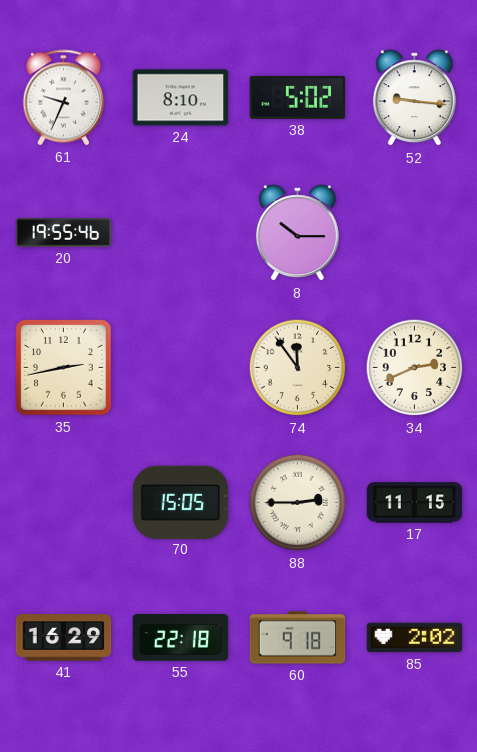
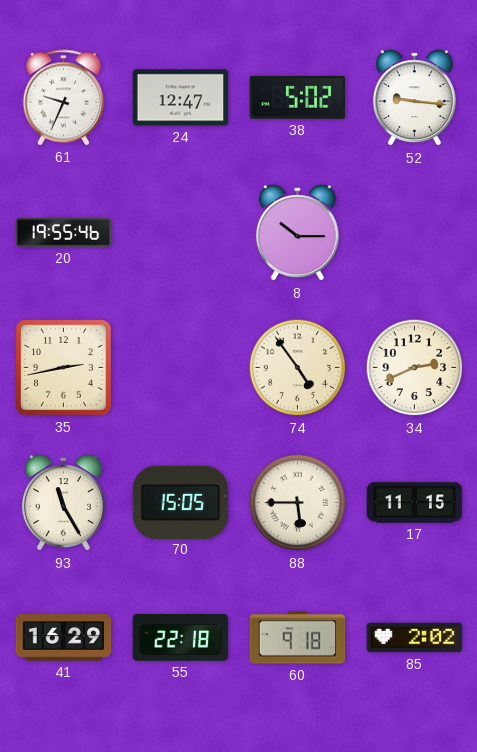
24: 8:10 -> 12:47 (181, 98)
74: 11:54 -> 4:54 (298, 368)
93: none -> 11:25 (63, 503)
88: 2:45 -> 5:45 (298, 503)
